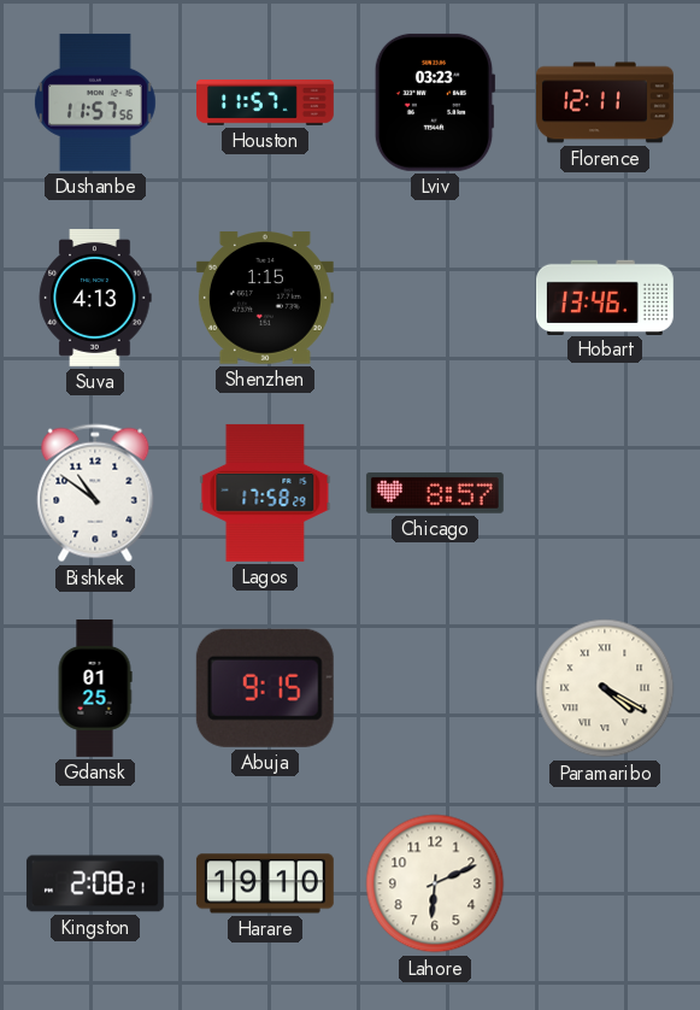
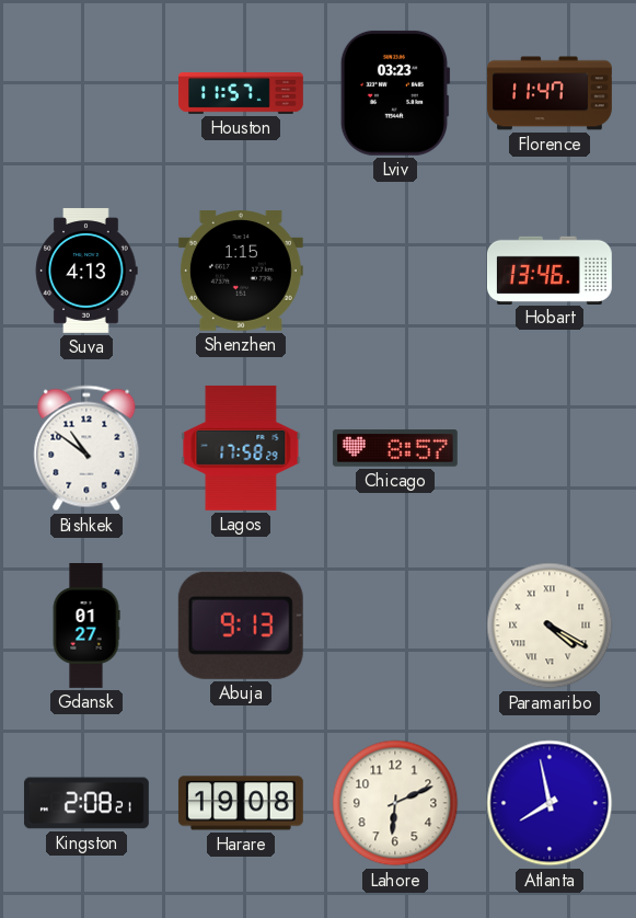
Dushanbe: 11:57 -> none (95, 102)
Florence: 12:11 -> 11:47 (551, 93)
Gdansk: 01:25 -> 01:27 (86, 627)
Abuja: 9:15 -> 9:13 (241, 626)
Harare: 19:10 -> 19:08 (241, 803)
Atlanta: none -> 7:58 (550, 803)
